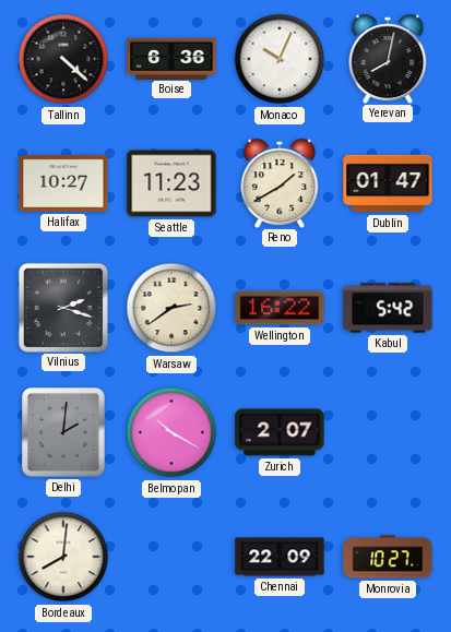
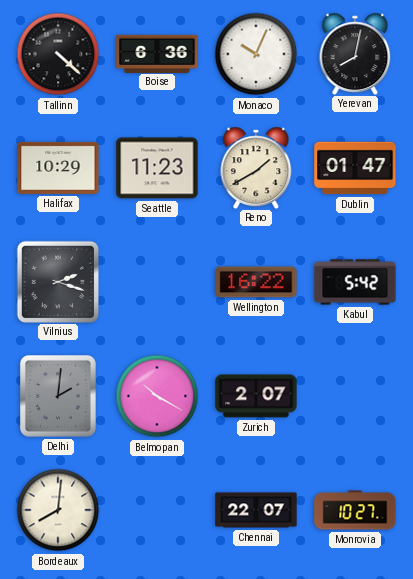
Halifax: 10:27 -> 10:29 (58, 168)
Warsaw: 2:39 -> none (171, 308)
Chennai: 22:09 -> 22:07 (256, 510)
